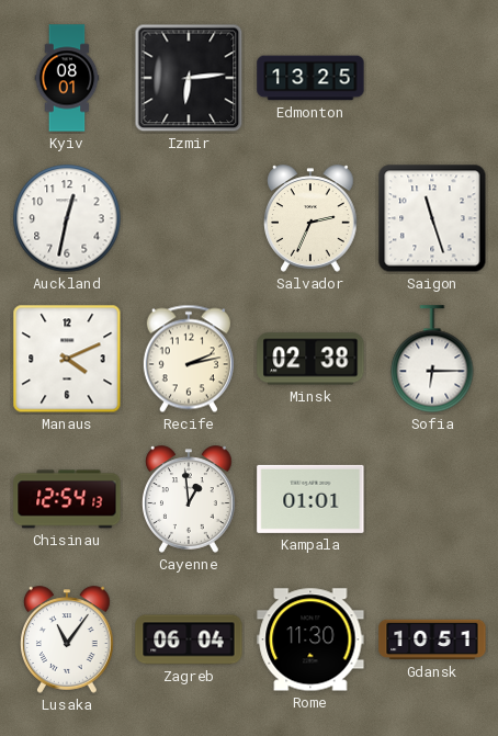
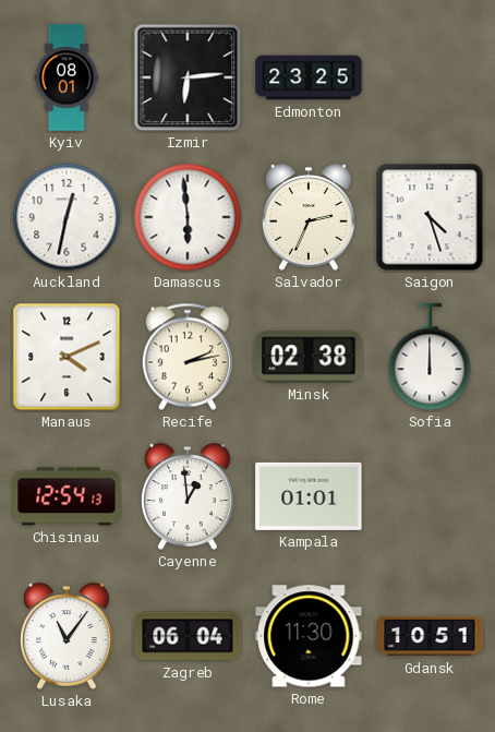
Edmonton: 13:25 -> 23:25 (309, 77)
Damascus: none -> 5:59 (188, 217)
Saigon: 11:27 -> 4:27 (430, 217)
Sofia: 6:15 -> 12:00 (430, 357)
